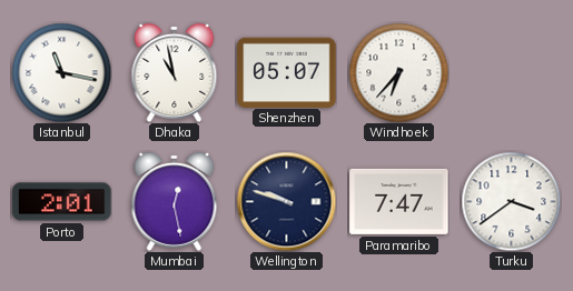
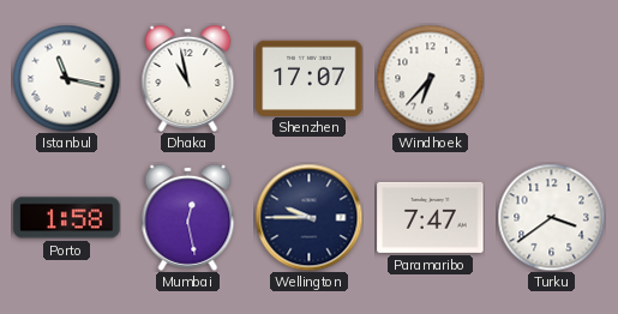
Shenzhen: 05:07 -> 17:07 (310, 78)
Porto: 2:01 -> 1:58 (67, 218)
Wellington: 9:48 -> 9:45 (308, 217)
